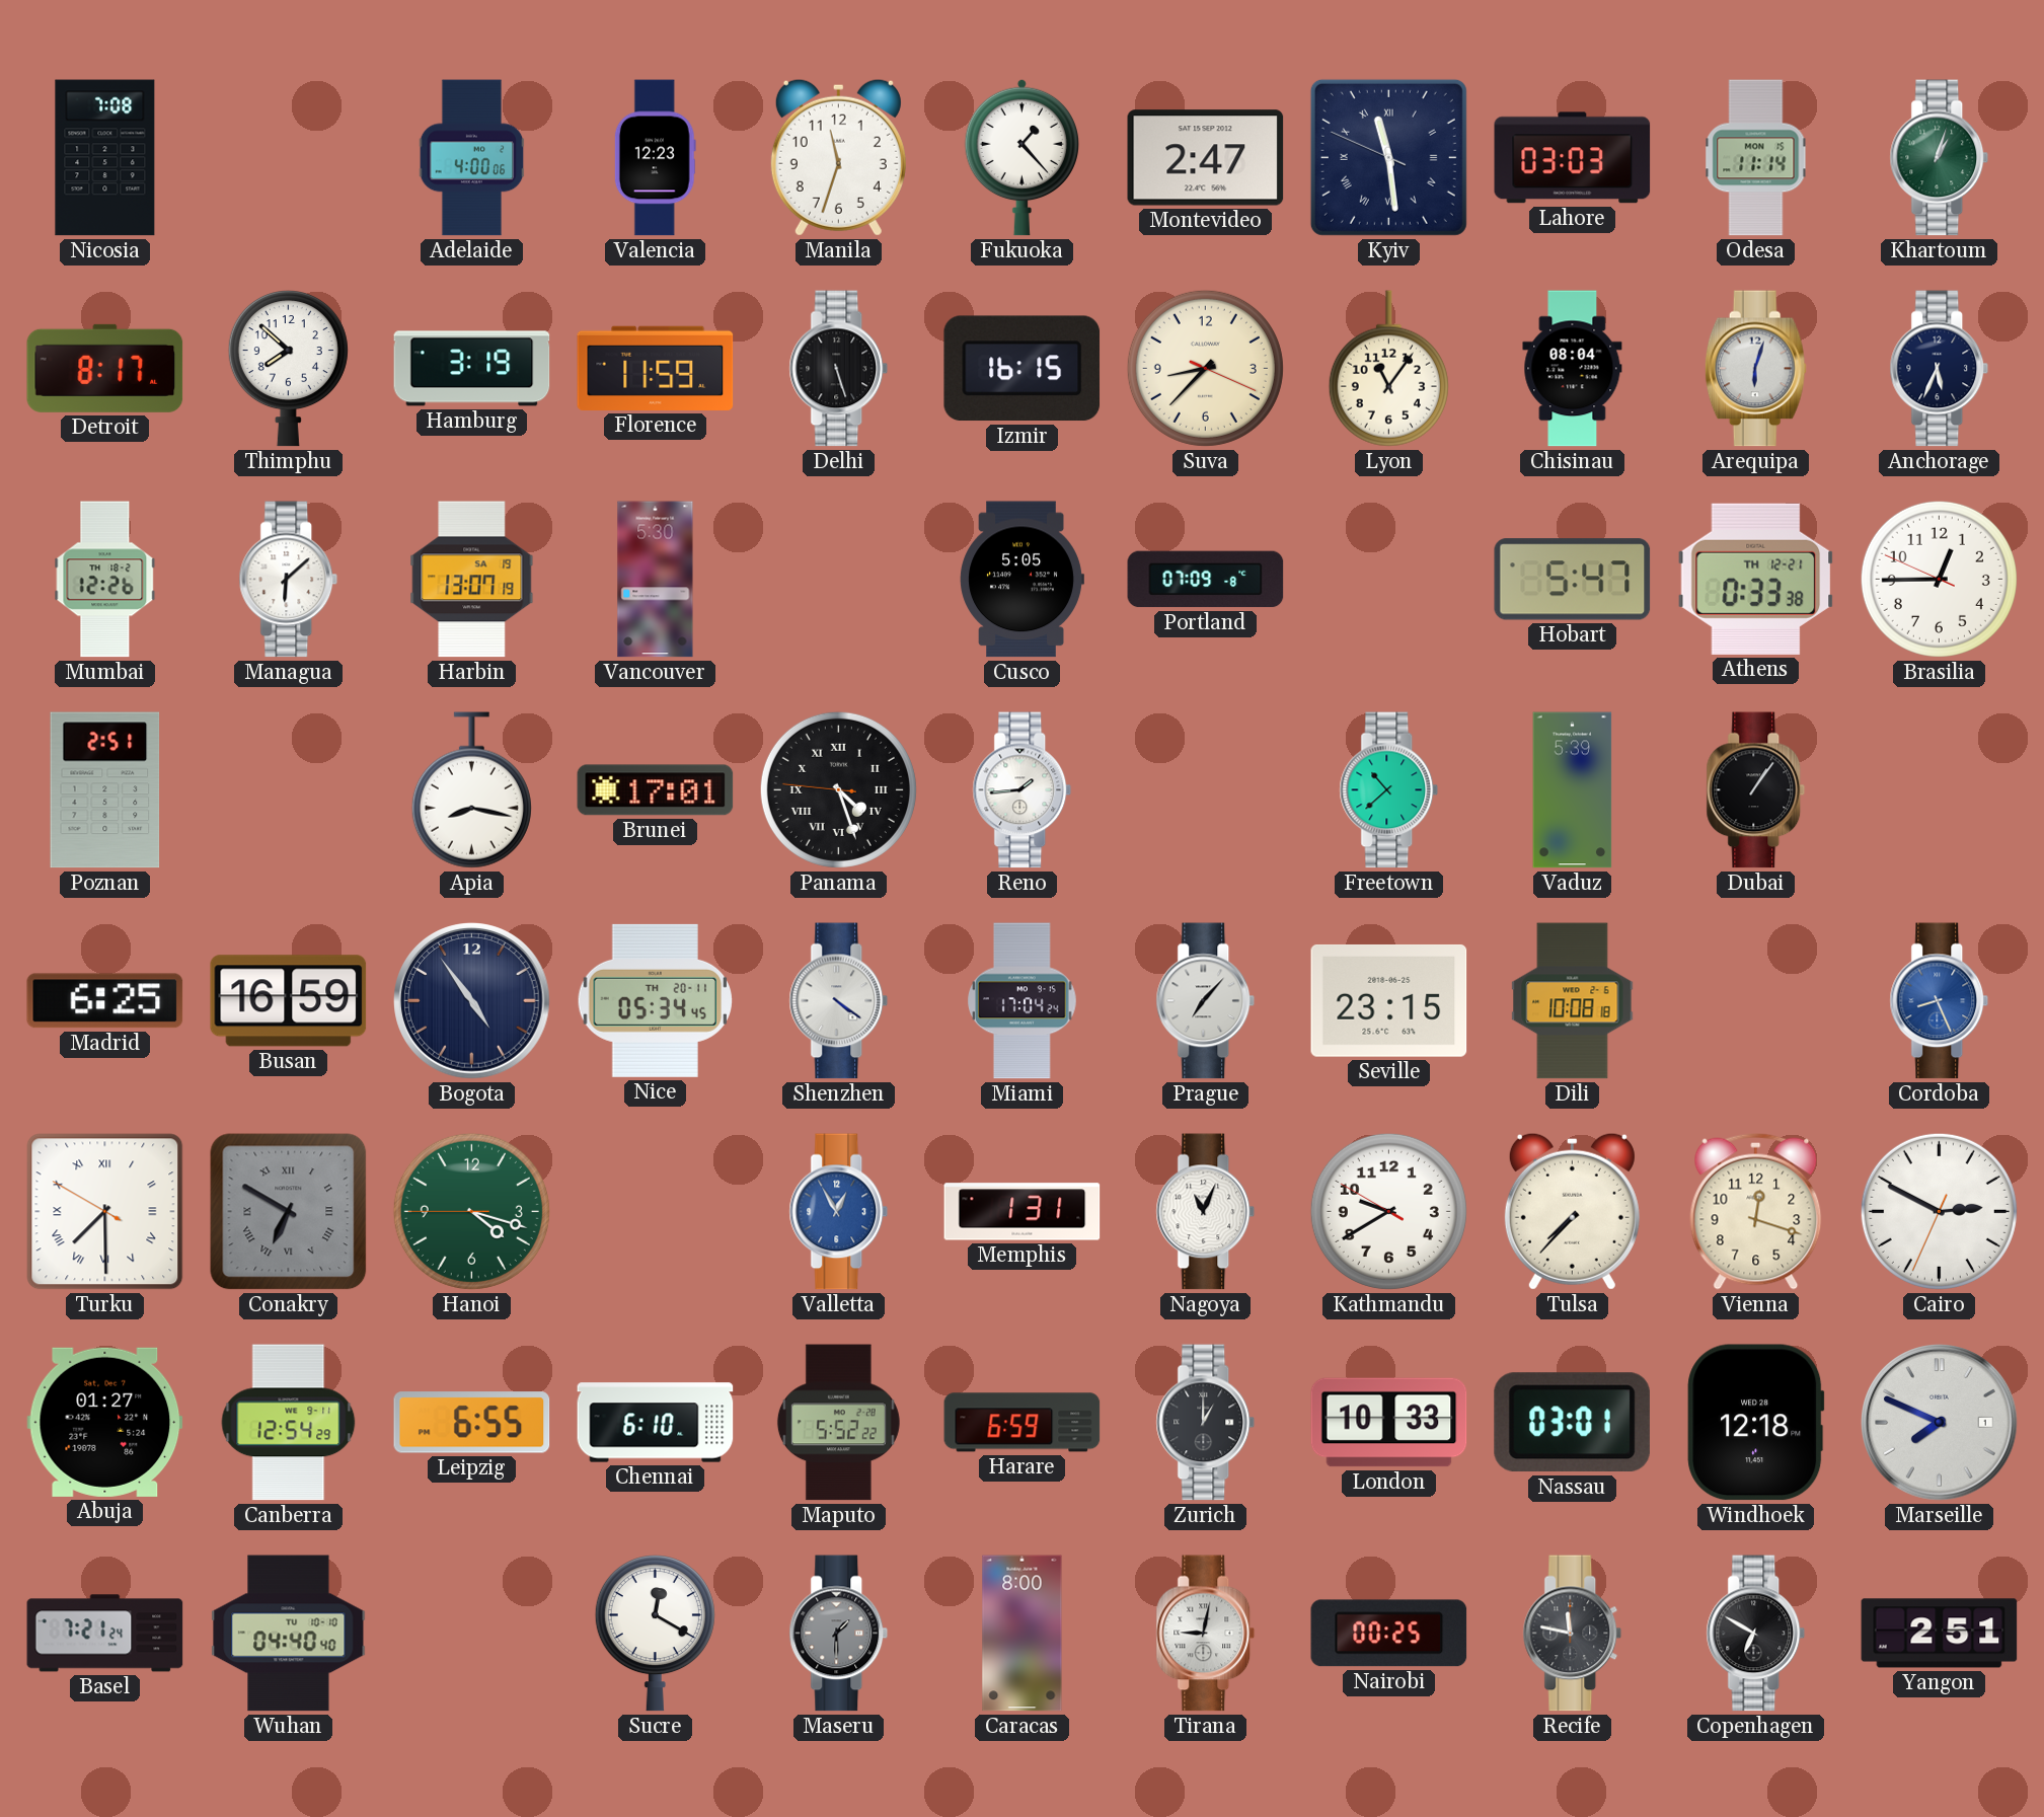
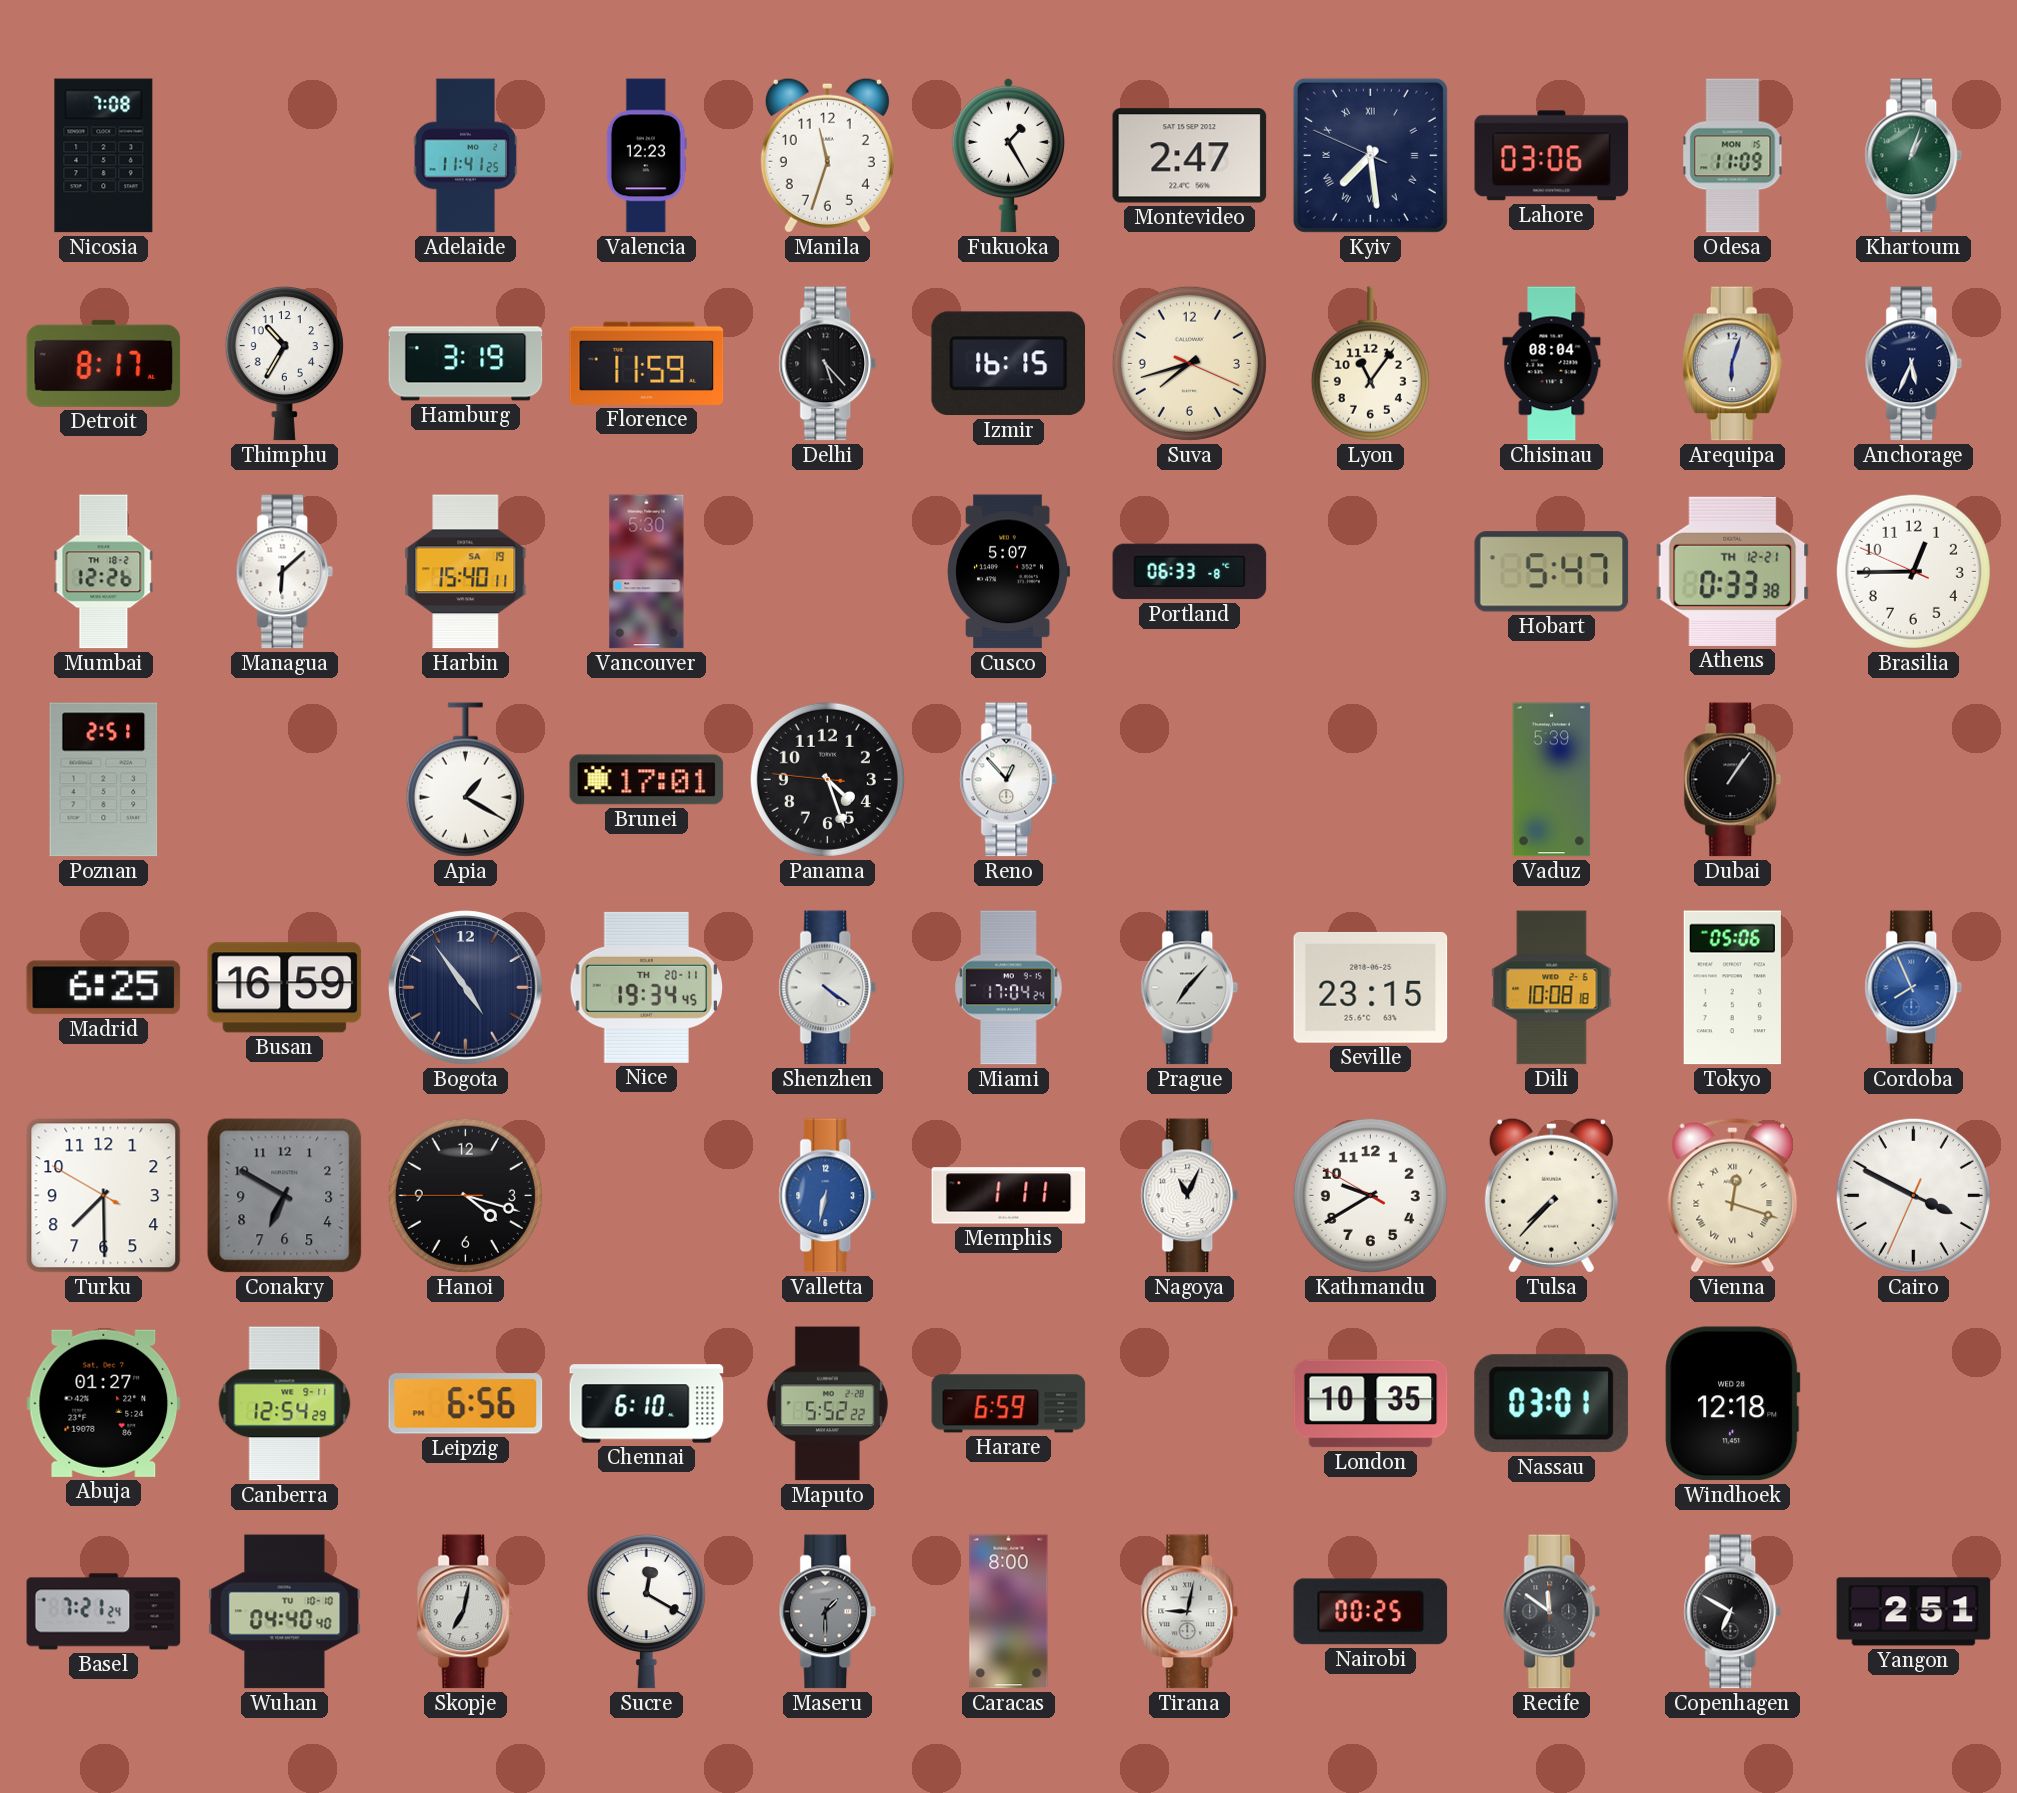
Adelaide: 4:00 -> 11:41 (466, 156)
Fukuoka: 1:23 -> 1:25 (1008, 155)
Kyiv: 11:28 -> 7:28 (1370, 155)
Lahore: 03:03 -> 03:06 (1552, 156)
Odesa: 11:14 -> 11:09 (1733, 156)
Thimphu: 7:52 -> 10:35 (284, 364)
Delhi: 5:27 -> 5:23 (828, 364)
Suva: 8:37 -> 7:42 (1189, 363)
Harbin: 13:07 -> 15:40 (466, 572)
Cusco: 5:05 -> 5:07 (1008, 572)
Portland: 07:09 -> 06:33 (1190, 572)
Apia: 8:17 -> 1:20 (465, 780)
Panama numerals: Roman -> Arabic (827, 779)
Reno: 1:44 -> 12:53 (1009, 780)
Freetown: 10:38 -> none (1389, 790)
Nice: 05:34 -> 19:34 (647, 987)
Tokyo: none -> 05:06 (1732, 988)
Cordoba: 8:26 -> 7:56 (1914, 988)
Turku numerals: Roman -> Arabic (104, 1196)
Conakry numerals: Roman -> Arabic (285, 1196)
Hanoi dial: green -> black (465, 1195)
Valletta: 12:55 -> 6:32 (828, 1196)
Memphis: 1:31 -> 1:11 (1009, 1196)
Vienna numerals: Arabic -> Roman (1733, 1195)
Cairo: 2:49 -> 3:49 (1913, 1195)
Leipzig: 6:55 -> 6:56 (466, 1404)
Zurich: 1:00 -> none (1206, 1423)
London: 10:33 -> 10:35 (1371, 1404)
Marseille: 7:49 -> none (1940, 1423)
Skopje: none -> 7:02 (466, 1612)
Recife: 11:47 -> 11:51 (1552, 1612)
